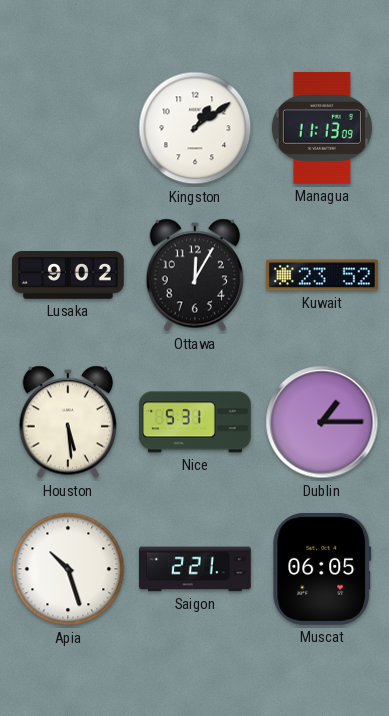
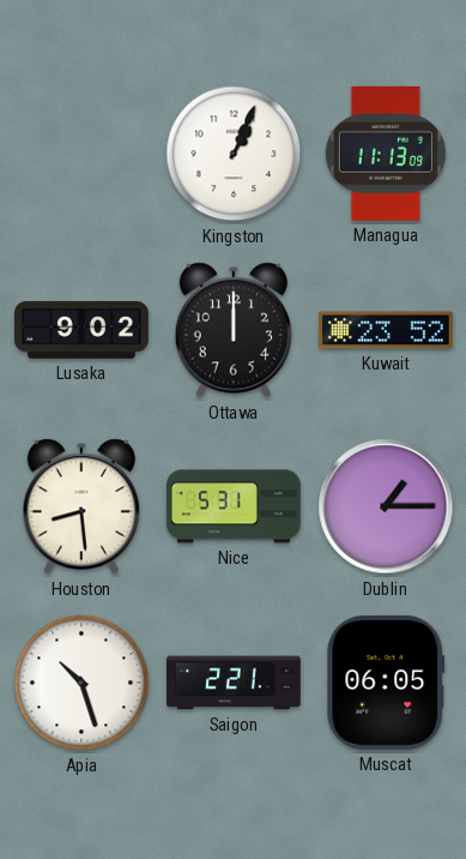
Kingston: 1:09 -> 1:04 (234, 154)
Ottawa: 12:05 -> 12:00 (232, 330)
Houston: 5:29 -> 8:29 (80, 506)
